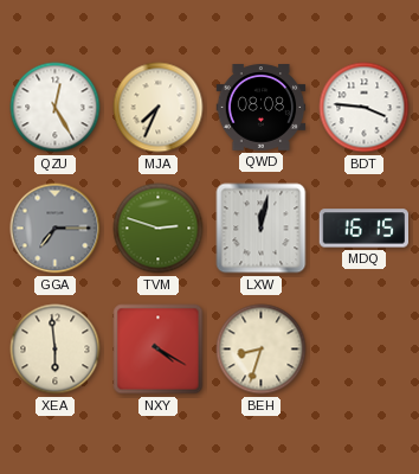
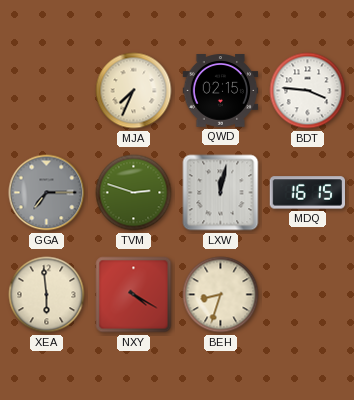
QZU: 12:25 -> none (56, 108)
QWD: 08:08 -> 02:15 (221, 91)
